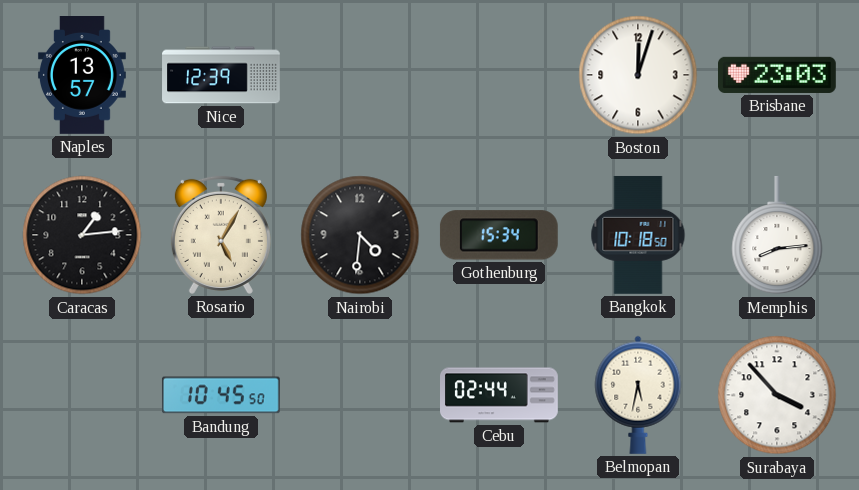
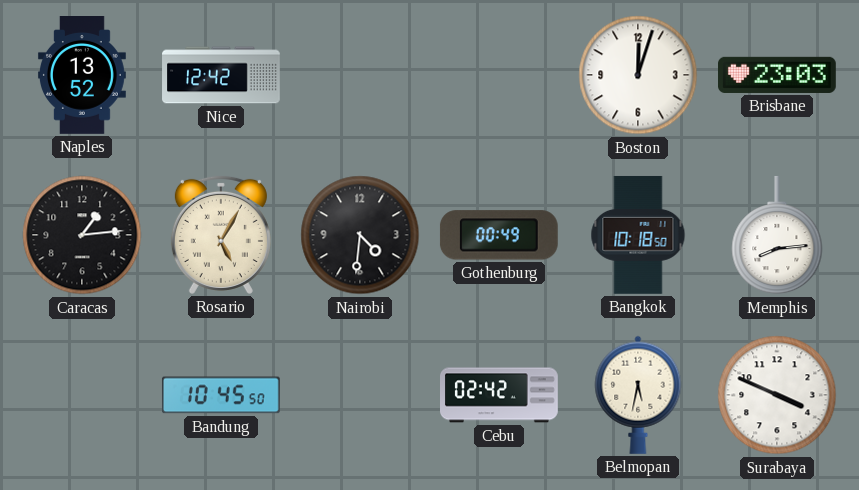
Naples: 13:57 -> 13:52 (82, 76)
Nice: 12:39 -> 12:42 (221, 75)
Gothenburg: 15:34 -> 00:49 (499, 235)
Cebu: 02:44 -> 02:42 (500, 395)
Surabaya: 3:53 -> 3:49 (777, 395)
